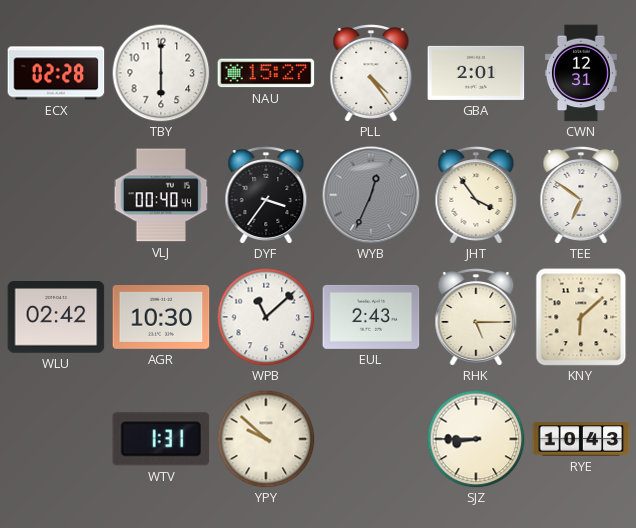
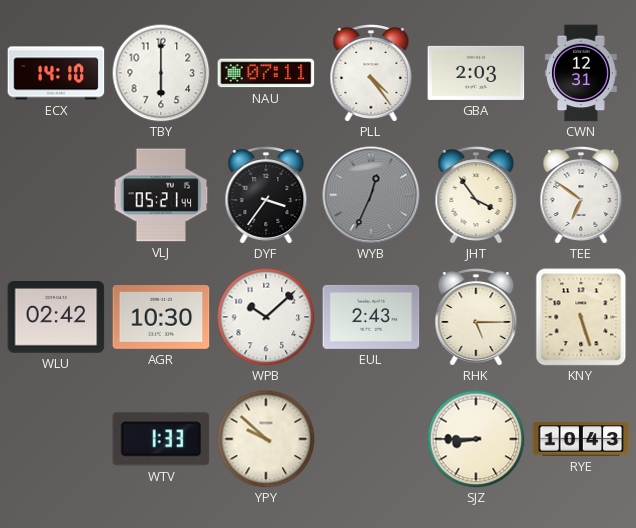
ECX: 02:28 -> 14:10 (56, 73)
NAU: 15:27 -> 07:11 (266, 73)
GBA: 2:01 -> 2:03 (476, 73)
VLJ: 00:40 -> 05:21 (161, 195)
WPB: 11:08 -> 10:08 (266, 317)
KNY: 6:08 -> 5:27 (581, 317)
WTV: 1:31 -> 1:33 (161, 439)
